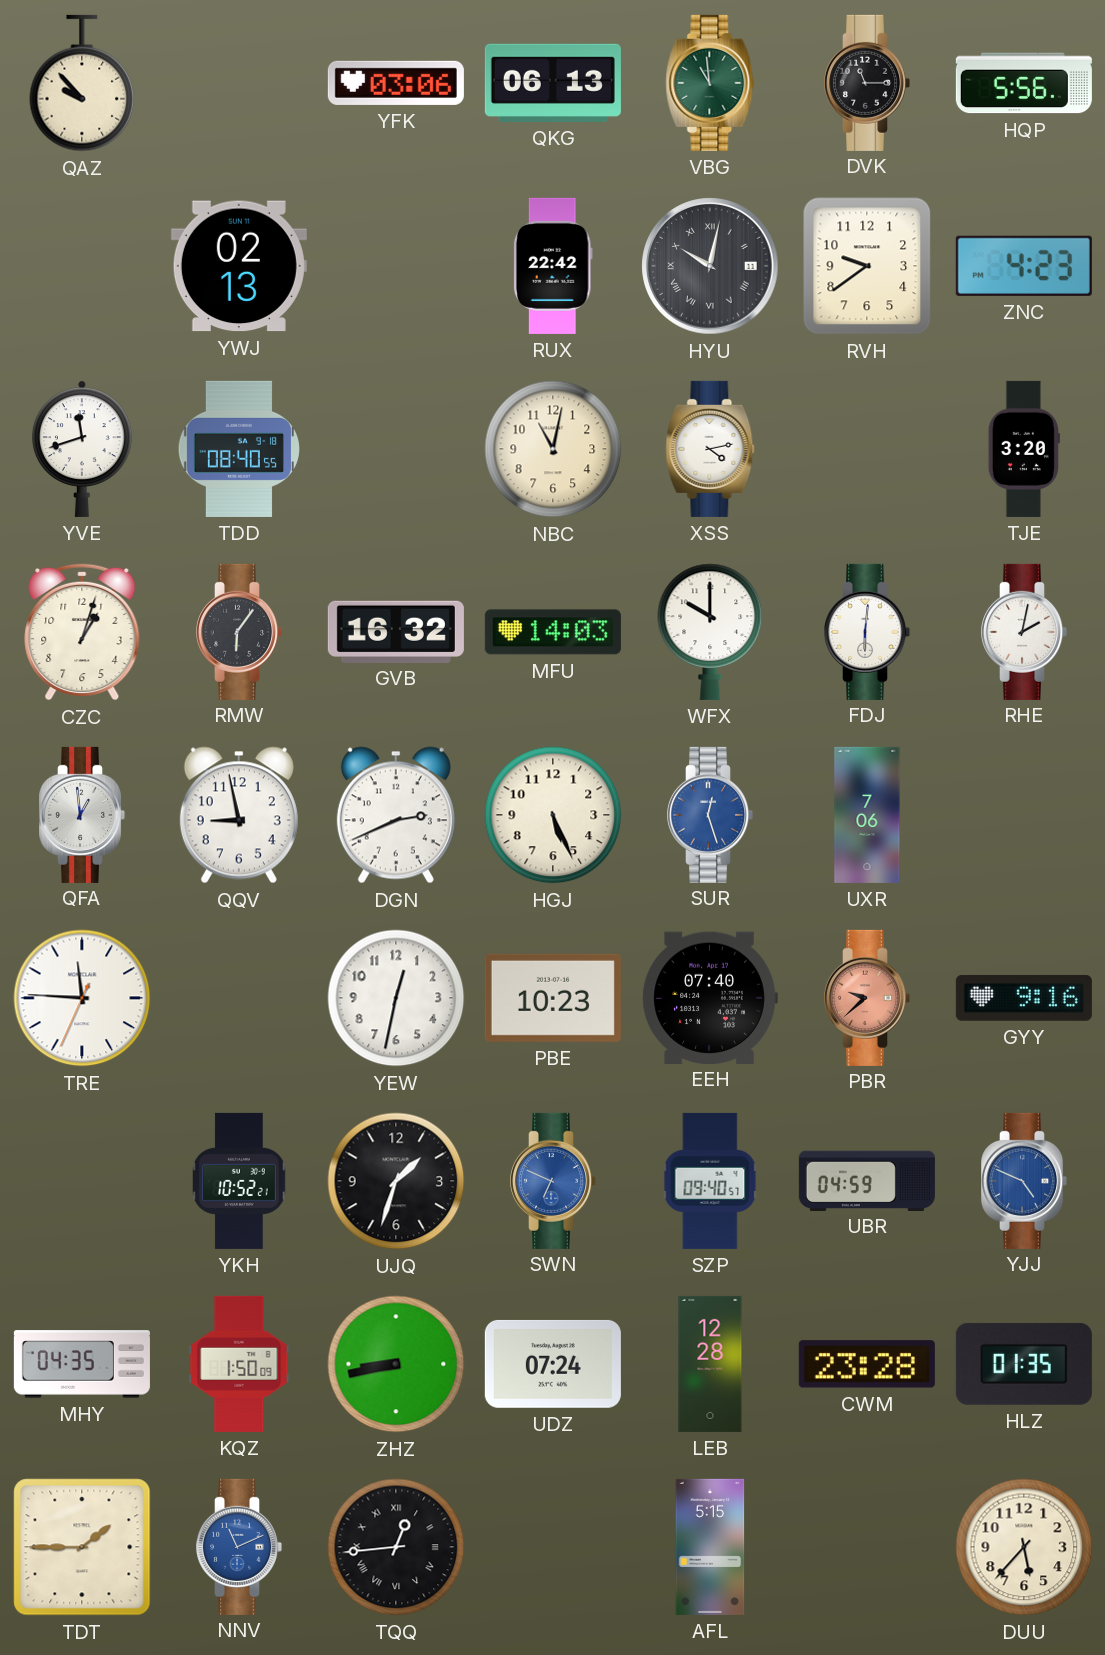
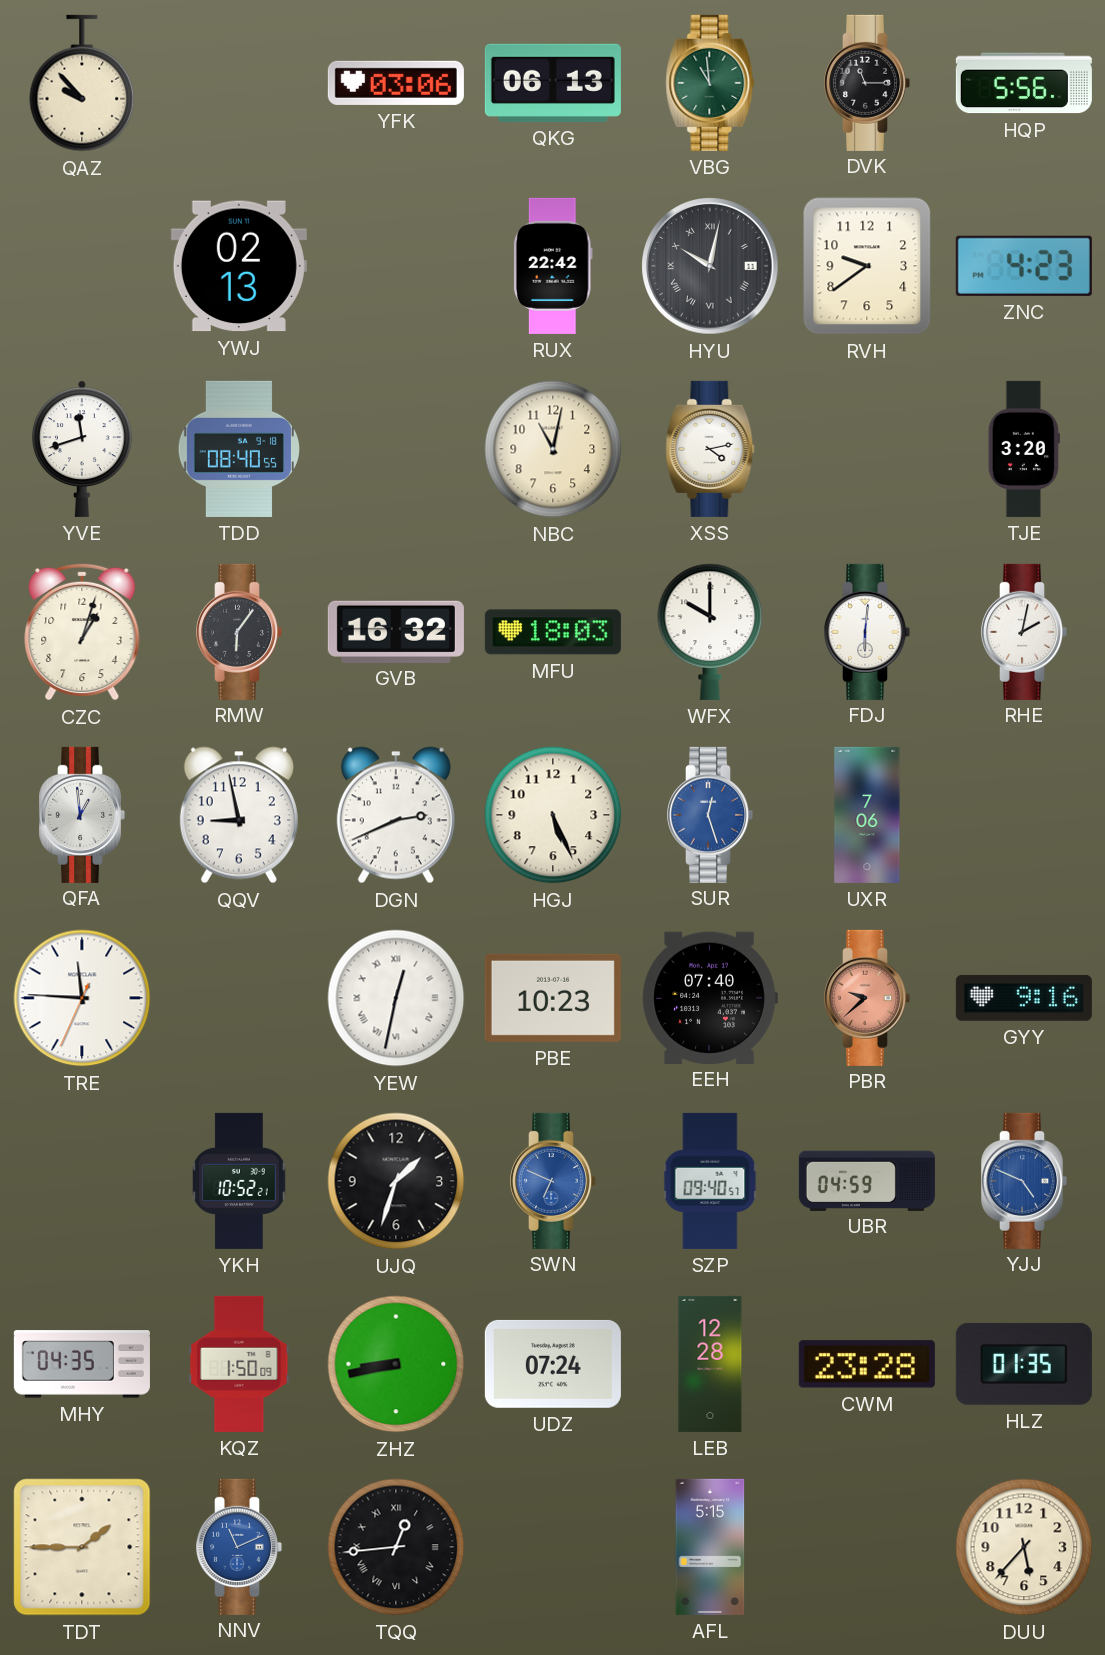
MFU: 14:03 -> 18:03 (553, 632)
YEW numerals: Arabic -> Roman (396, 998)
